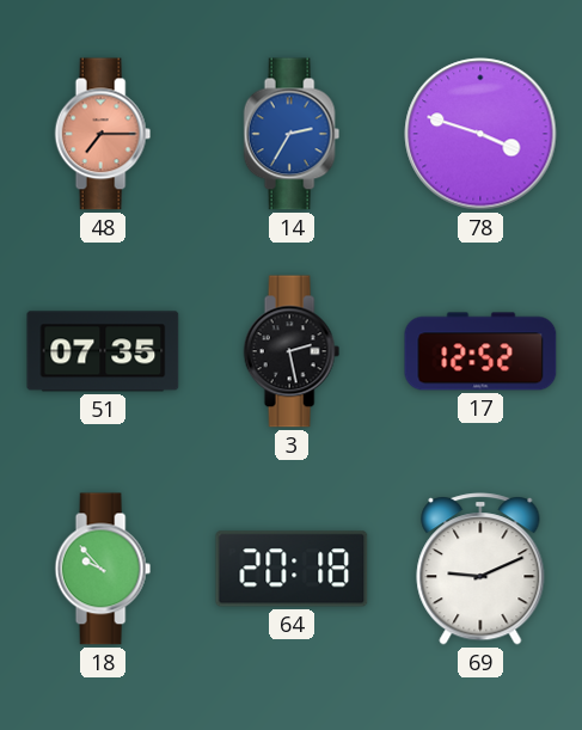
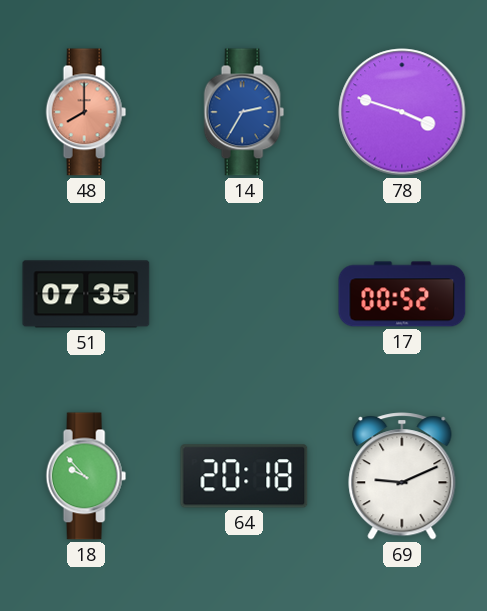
48: 7:15 -> 8:00 (86, 112)
3: 2:28 -> none (292, 351)
17: 12:52 -> 00:52 (402, 294)
